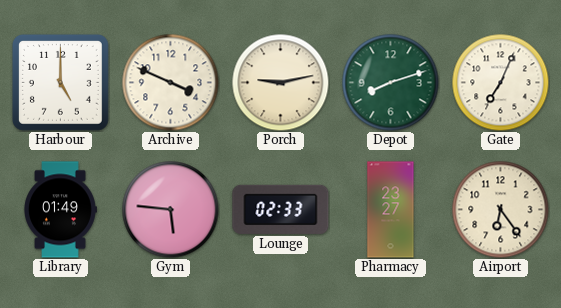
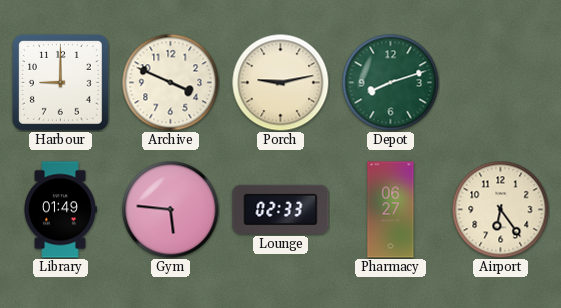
Harbour: 5:00 -> 9:00 (60, 82)
Gate: 7:04 -> none (500, 82)
Pharmacy: 23:27 -> 06:27 (391, 210)
